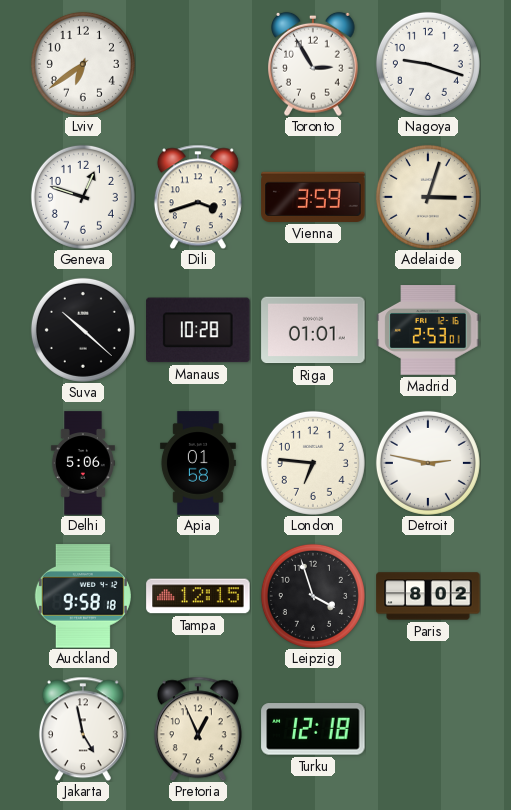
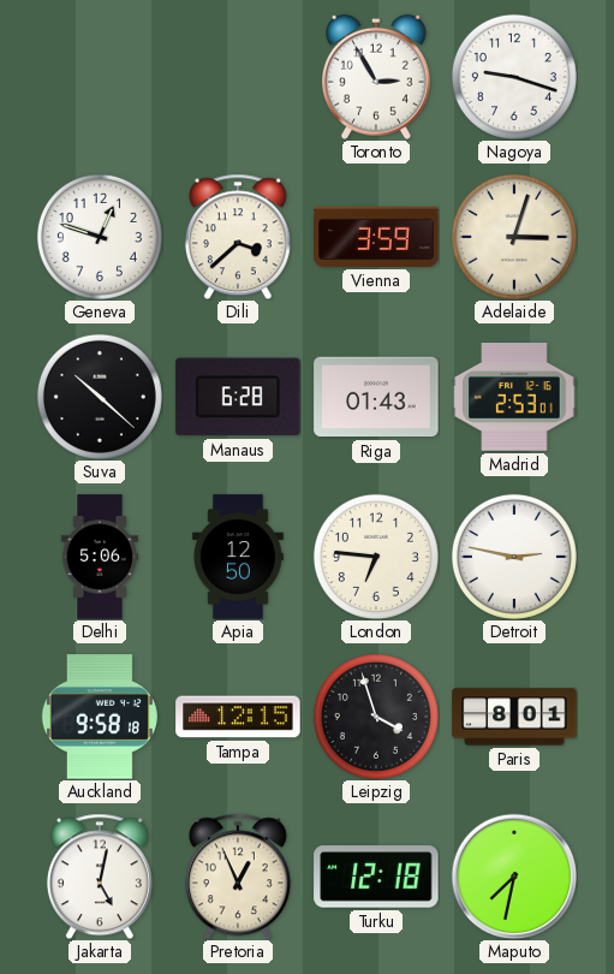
Lviv: 6:39 -> none (83, 64)
Dili: 3:42 -> 3:38 (238, 237)
Manaus: 10:28 -> 6:28 (238, 397)
Riga: 01:01 -> 01:43 (376, 397)
Apia: 01:58 -> 12:50 (238, 557)
Paris: 8:02 -> 8:01 (514, 717)
Jakarta: 4:58 -> 5:02 (100, 877)
Maputo: none -> 7:32 (514, 877)
